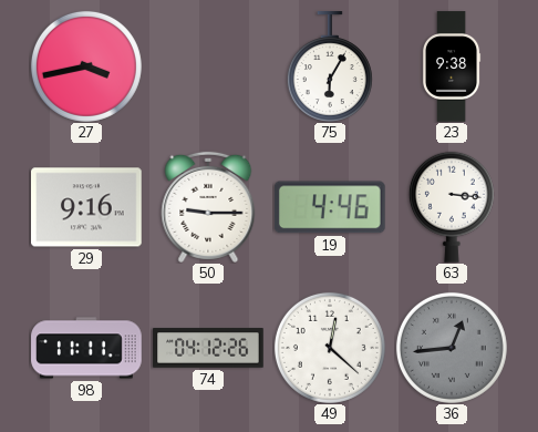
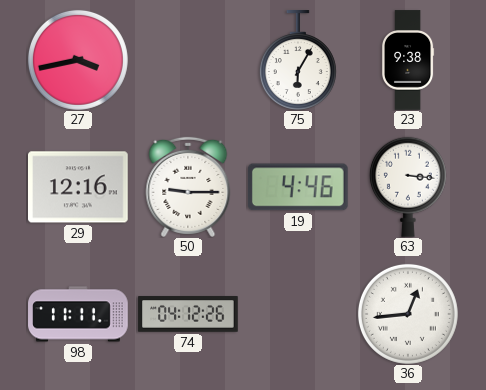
29: 9:16 -> 12:16 (79, 187)
49: 12:22 -> none (330, 348)
36 dial: grey -> white (408, 314)
